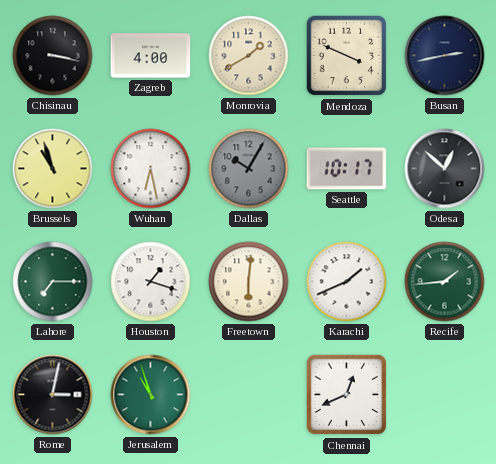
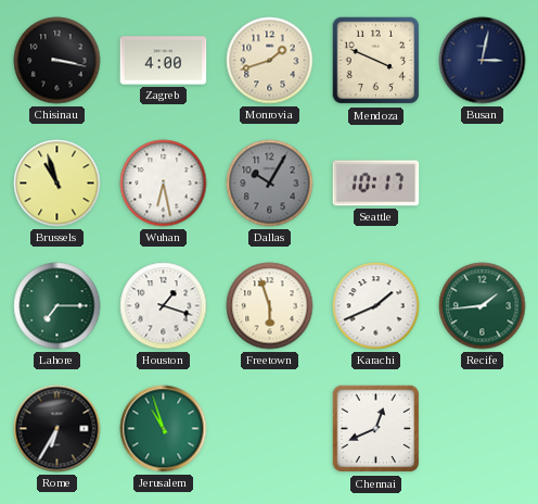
Monrovia: 1:40 -> 1:42 (270, 61)
Busan: 2:43 -> 3:02 (483, 61)
Odesa: 12:52 -> none (445, 169)
Freetown: 6:01 -> 5:57 (270, 306)
Rome: 3:02 -> 6:35 (57, 429)
